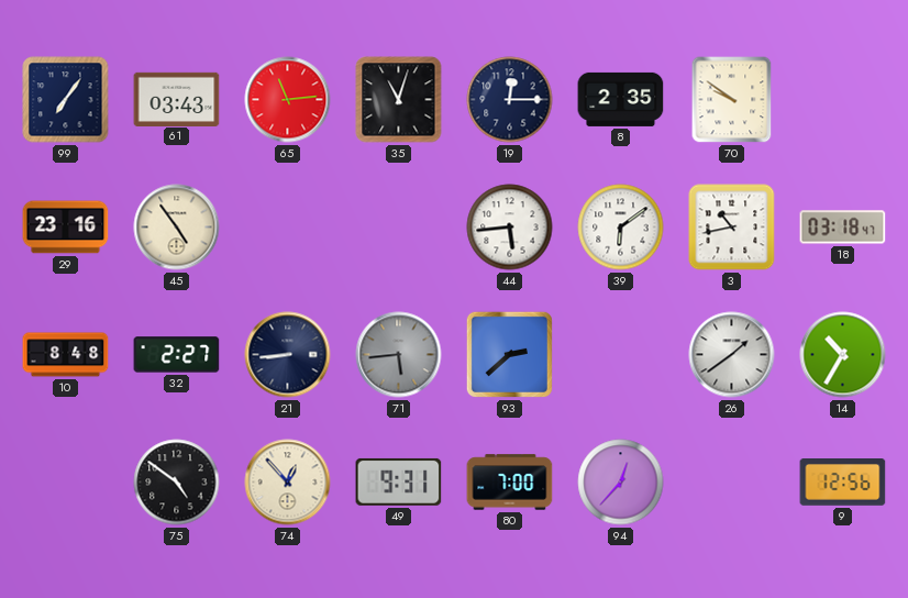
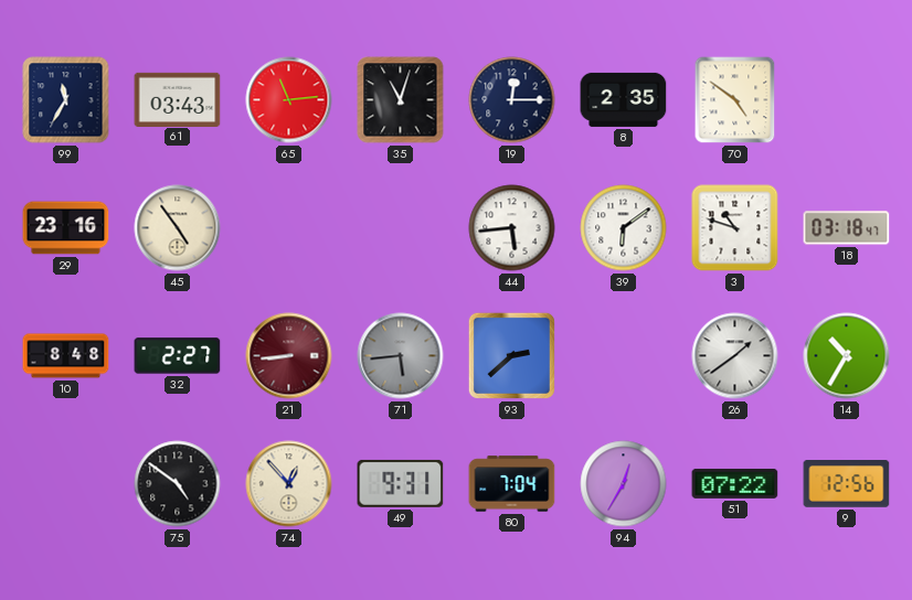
99: 7:06 -> 11:35 (66, 100)
70: 9:51 -> 4:51 (735, 100)
3: 10:43 -> 10:48 (735, 228)
21 dial: navy -> burgundy (289, 356)
80: 7:00 -> 7:04 (512, 484)
94: 12:37 -> 12:35 (624, 484)
51: none -> 07:22 (735, 483)
